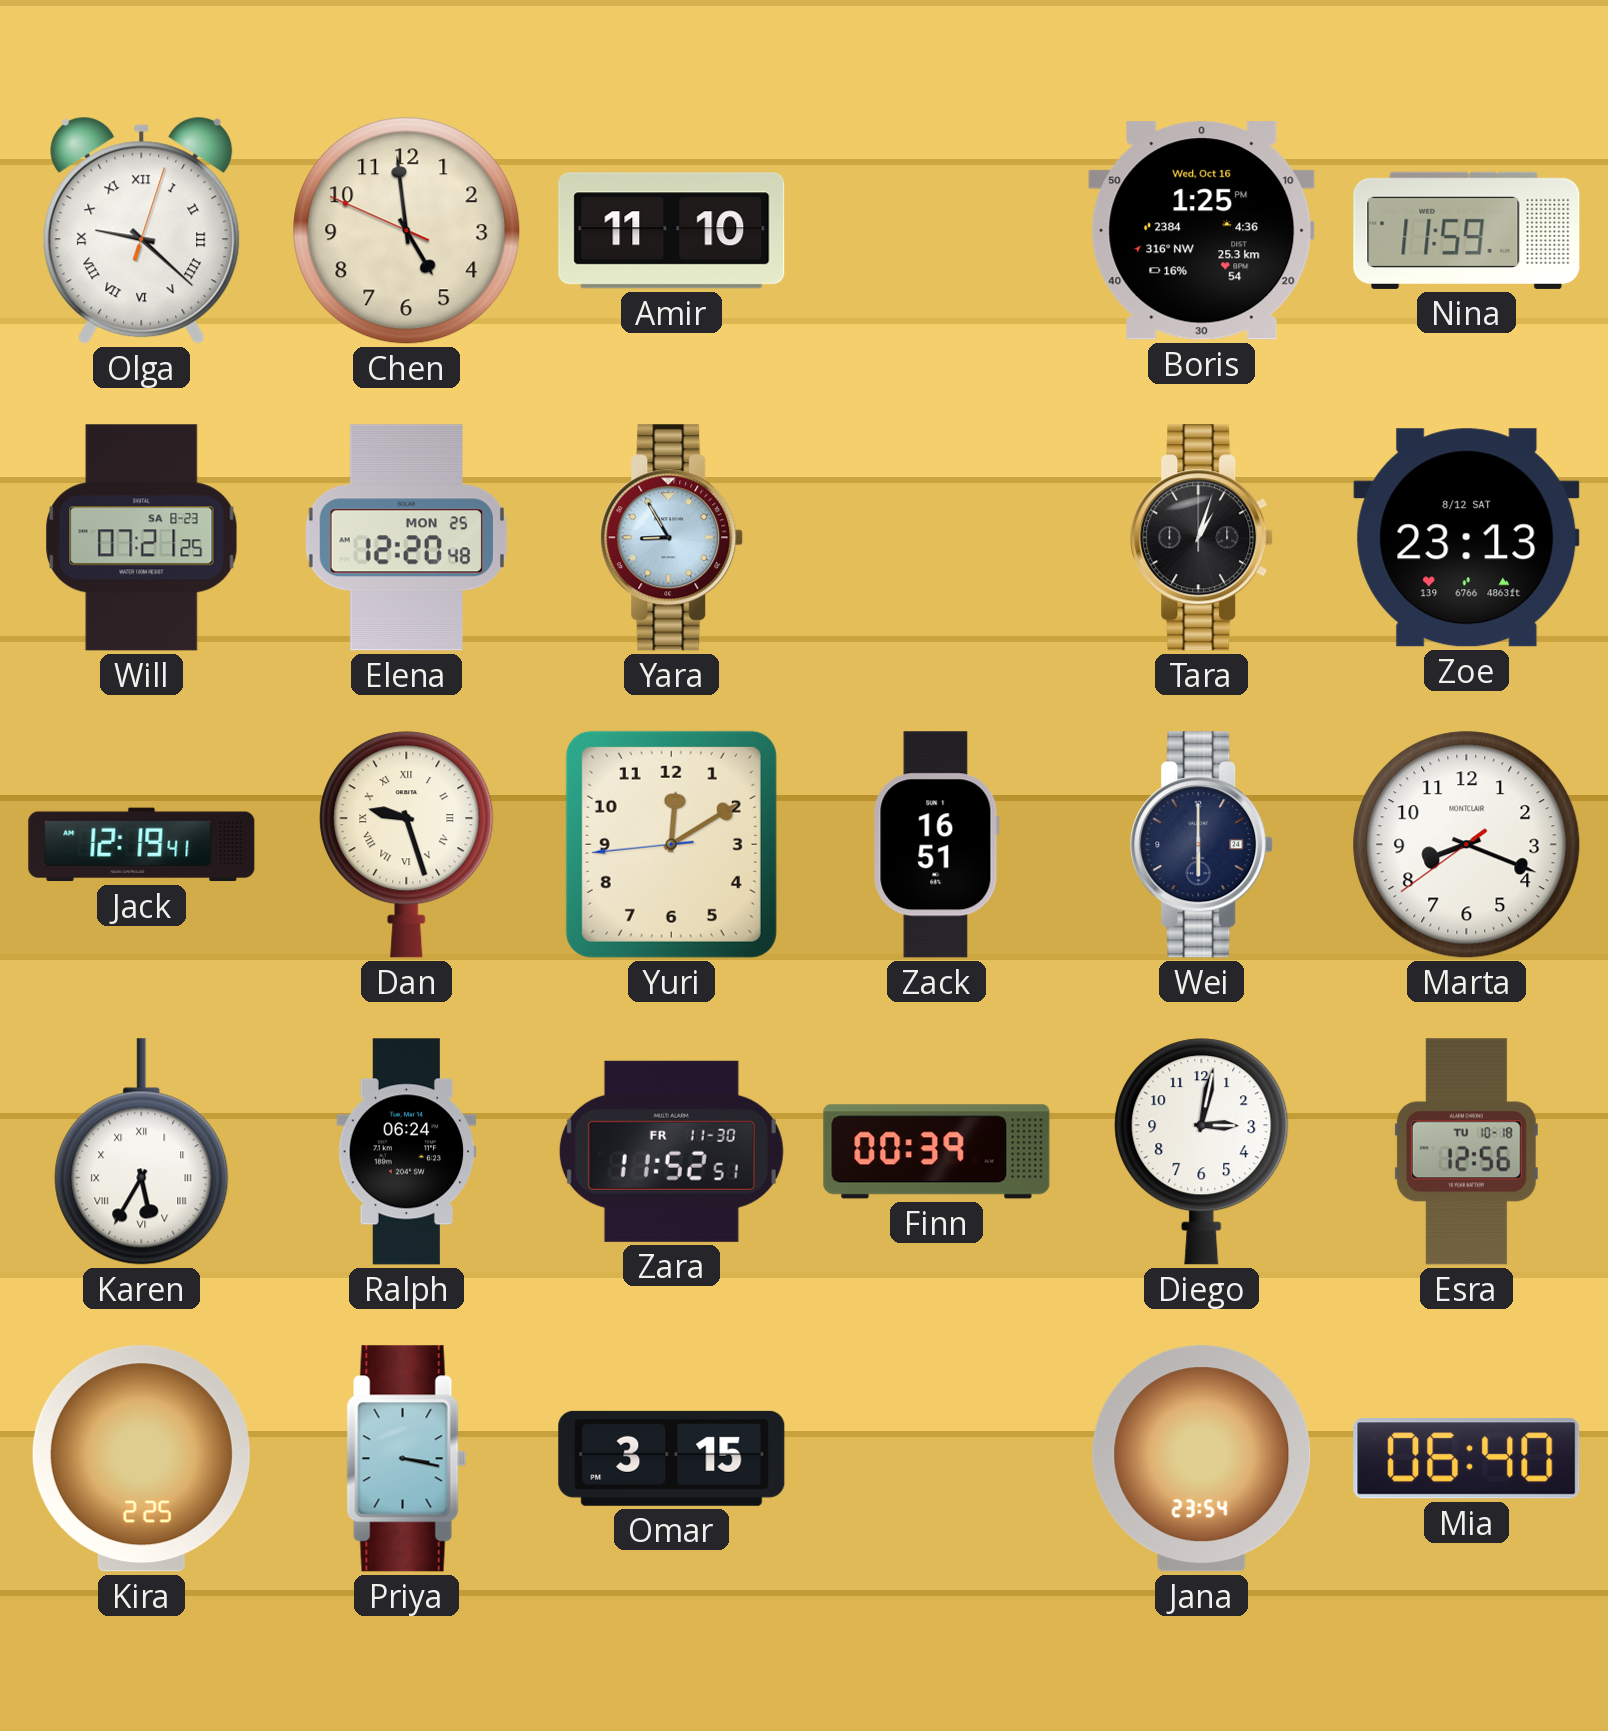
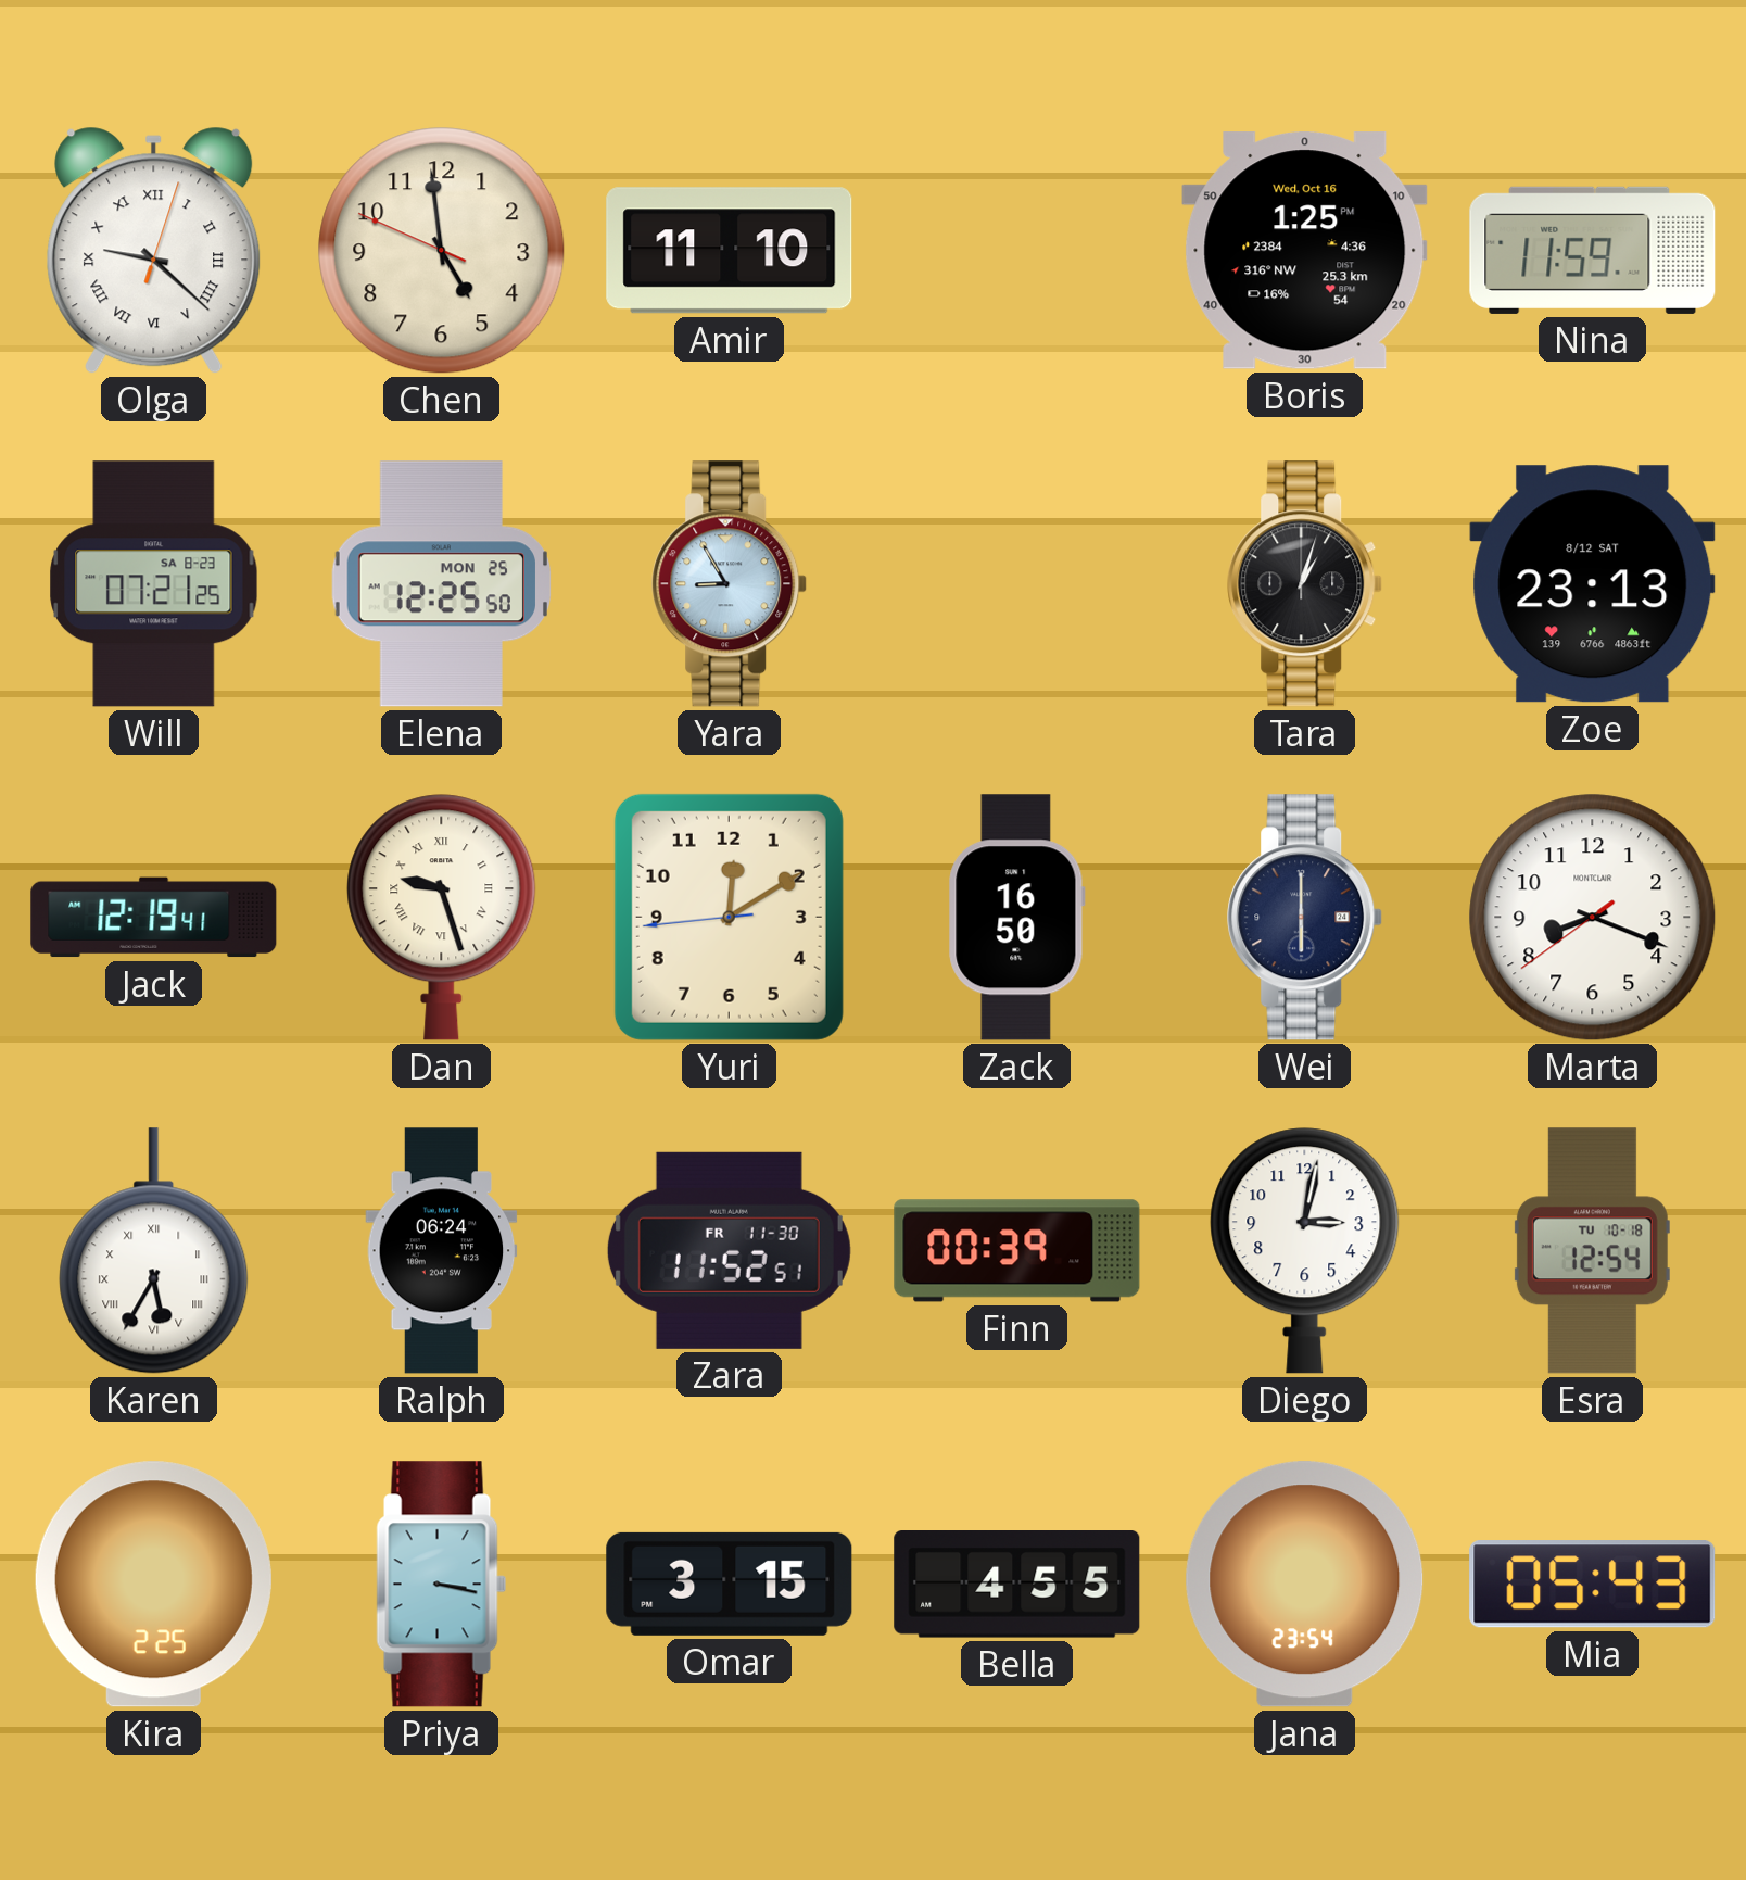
Elena: 12:20 -> 12:25 (441, 584)
Zack: 16:51 -> 16:50 (1016, 918)
Esra: 12:56 -> 12:54 (1592, 1251)
Bella: none -> 4:55 (1017, 1585)
Mia: 06:40 -> 05:43 (1593, 1585)
